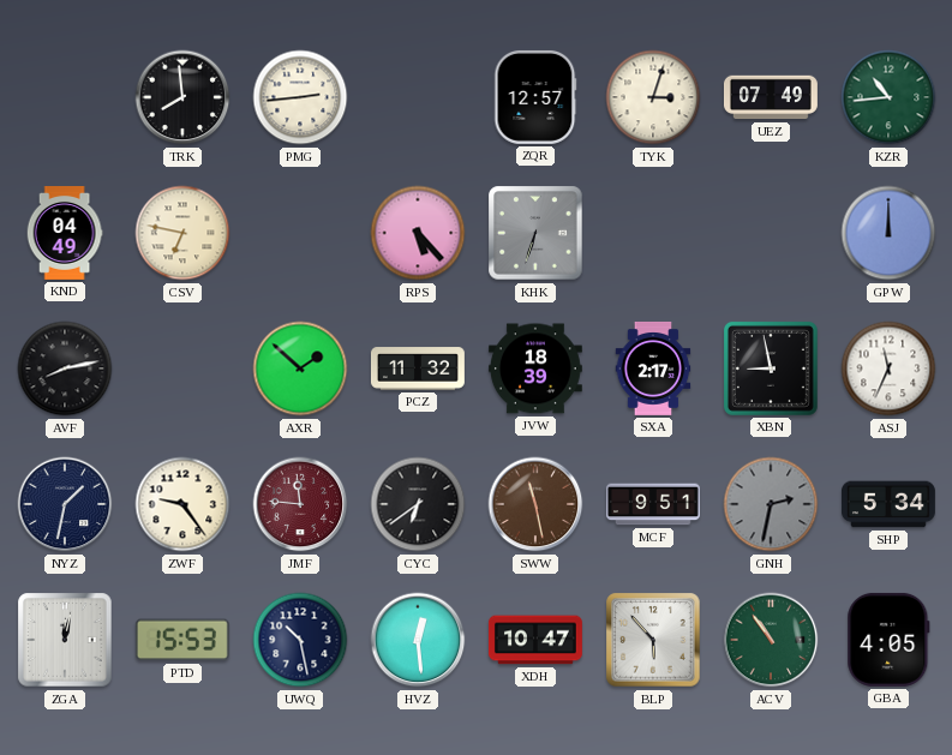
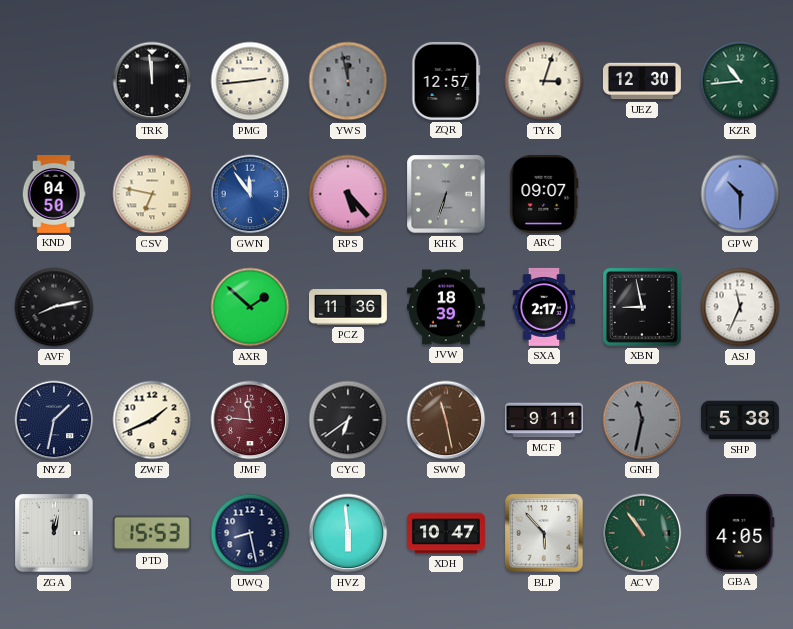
TRK: 7:59 -> 11:59 (152, 81)
YWS: none -> 11:58 (348, 81)
UEZ: 07:49 -> 12:30 (642, 81)
KND: 04:49 -> 04:50 (54, 195)
GWN: none -> 11:54 (250, 194)
ARC: none -> 09:07 (544, 194)
GPW: 12:00 -> 10:30 (740, 194)
PCZ: 11:32 -> 11:36 (348, 307)
ZWF: 9:24 -> 1:41 (152, 420)
MCF: 9:51 -> 9:11 (544, 420)
GNH: 2:32 -> 11:32 (642, 420)
SHP: 5:34 -> 5:38 (740, 420)
UWQ: 10:28 -> 8:28 (250, 533)
HVZ: 12:29 -> 5:59 (348, 533)
